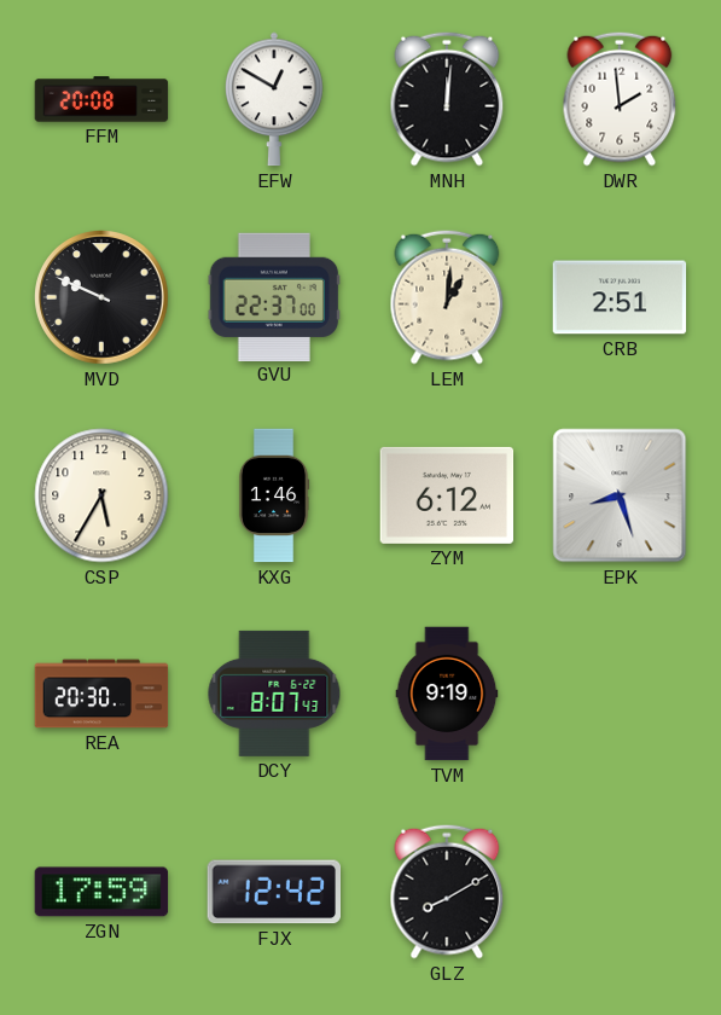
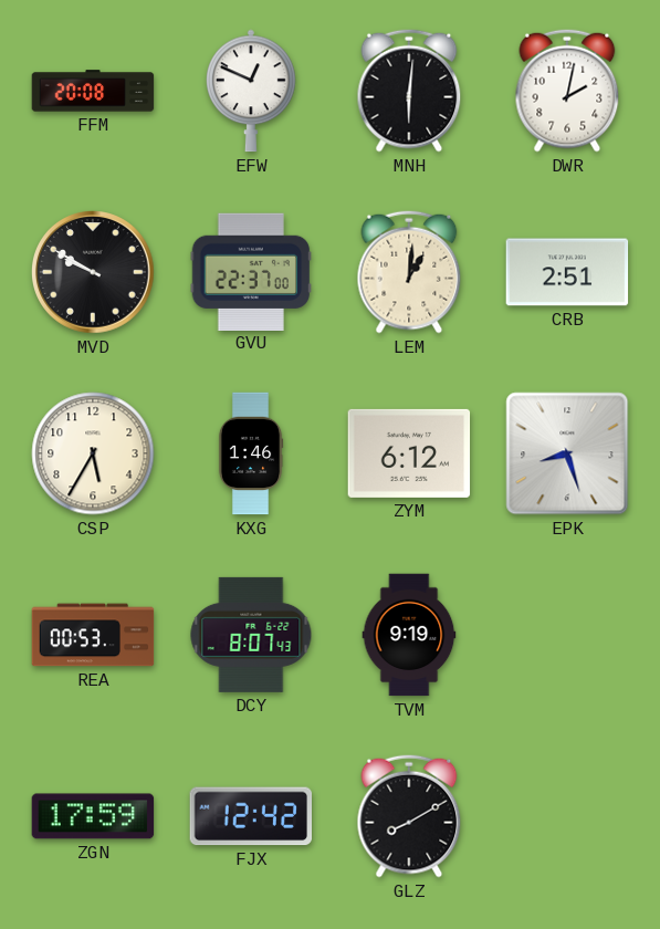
EFW: 12:50 -> 12:49 (252, 91)
MNH: 12:01 -> 6:01 (409, 91)
DWR: 1:59 -> 2:02 (567, 91)
MVD: 9:49 -> 9:50 (93, 272)
REA: 20:30 -> 00:53 (93, 635)
